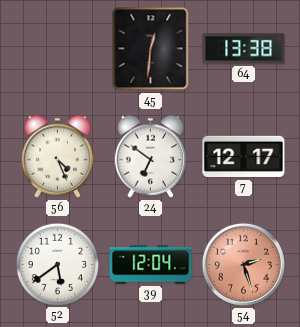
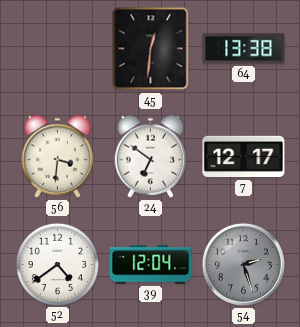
56: 4:26 -> 3:31 (58, 156)
52: 5:39 -> 4:39 (57, 264)
54 dial: salmon -> grey (243, 264)
